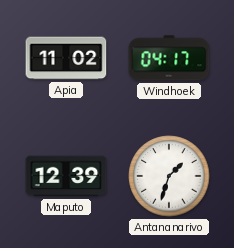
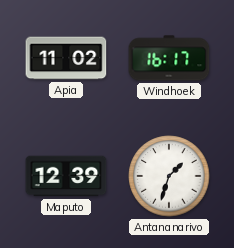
Windhoek: 04:17 -> 16:17 (169, 58)
